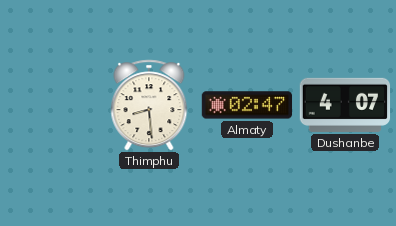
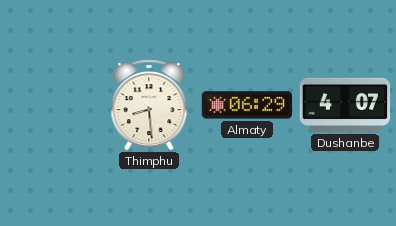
Almaty: 02:47 -> 06:29 (247, 105)
